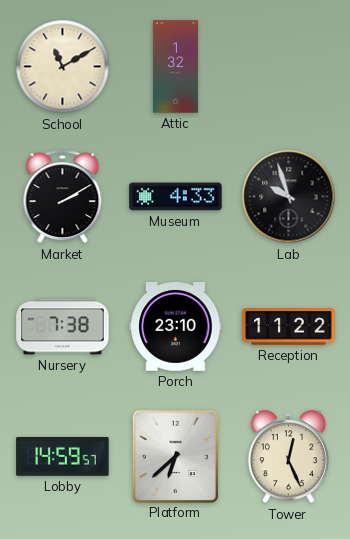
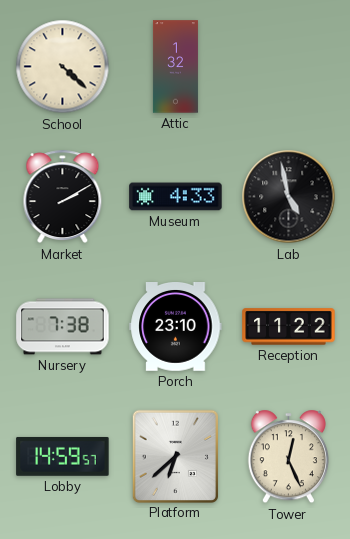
School: 11:10 -> 4:22 (63, 67)
Lab: 9:57 -> 4:58 (289, 197)
